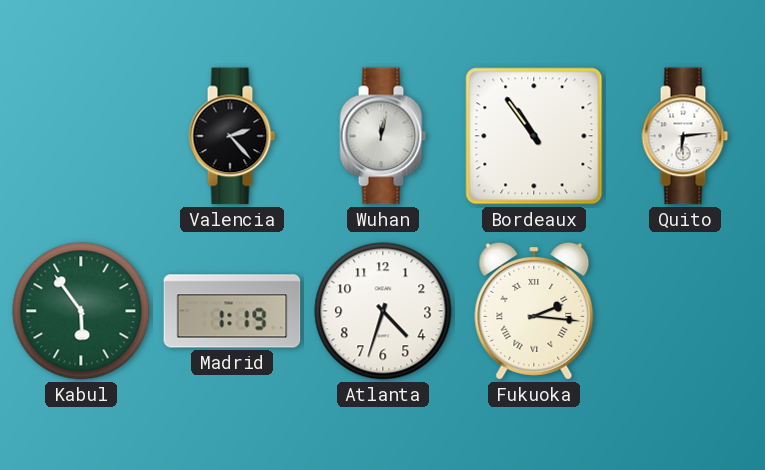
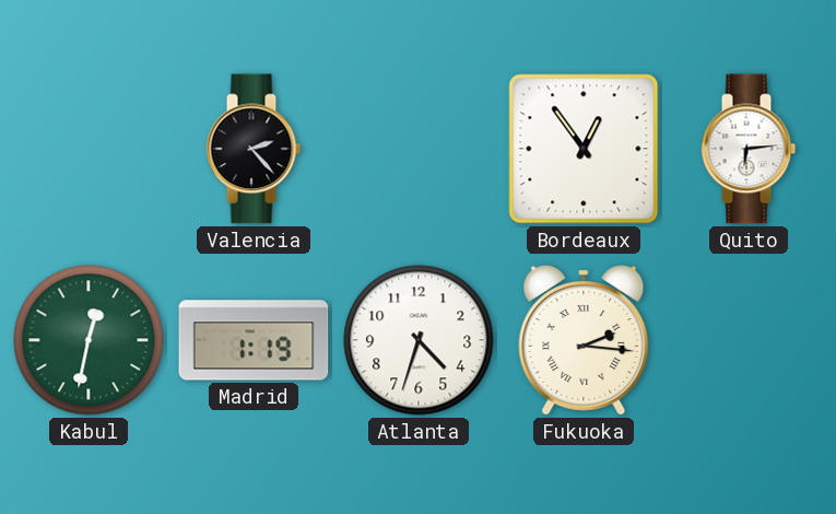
Wuhan: 12:02 -> none (383, 136)
Bordeaux: 10:54 -> 12:54 (584, 149)
Kabul: 5:54 -> 12:32 (89, 340)
